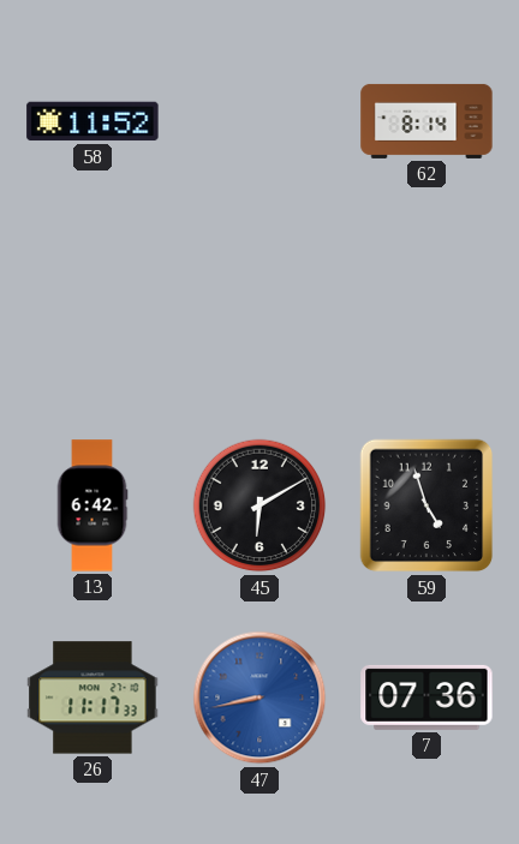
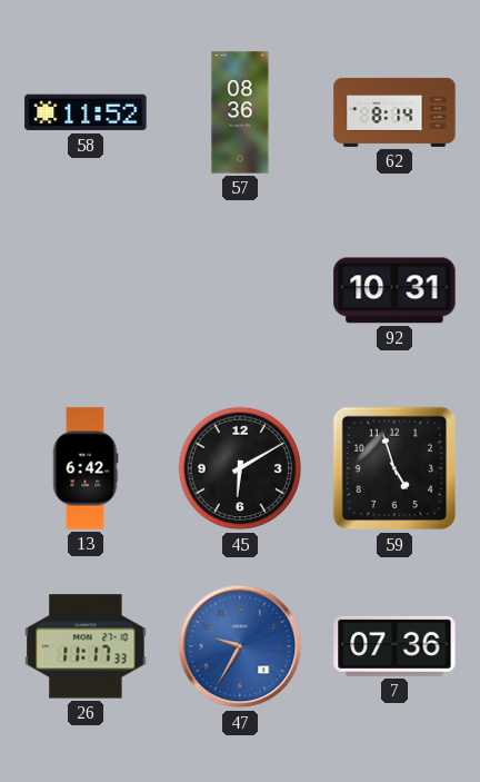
57: none -> 08:36 (240, 112)
92: none -> 10:31 (394, 290)
47: 8:43 -> 9:35 (240, 646)
